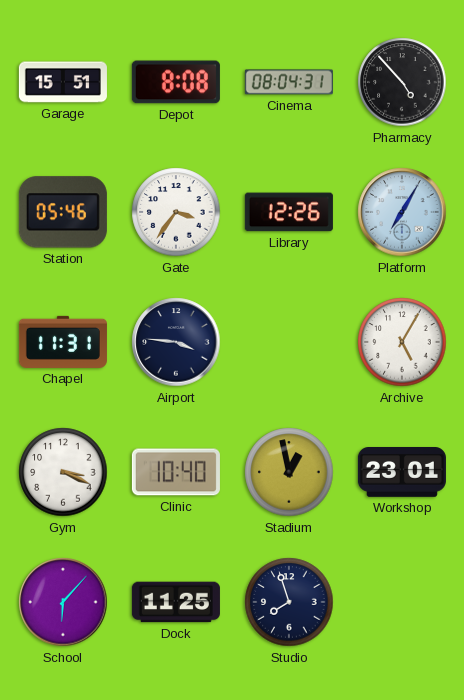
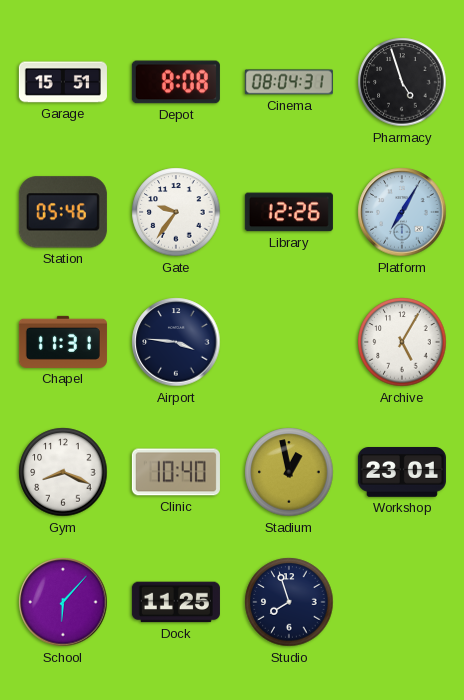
Pharmacy: 4:53 -> 4:57 (402, 82)
Gate: 3:36 -> 9:36 (176, 212)
Gym: 3:19 -> 8:19 (63, 472)
